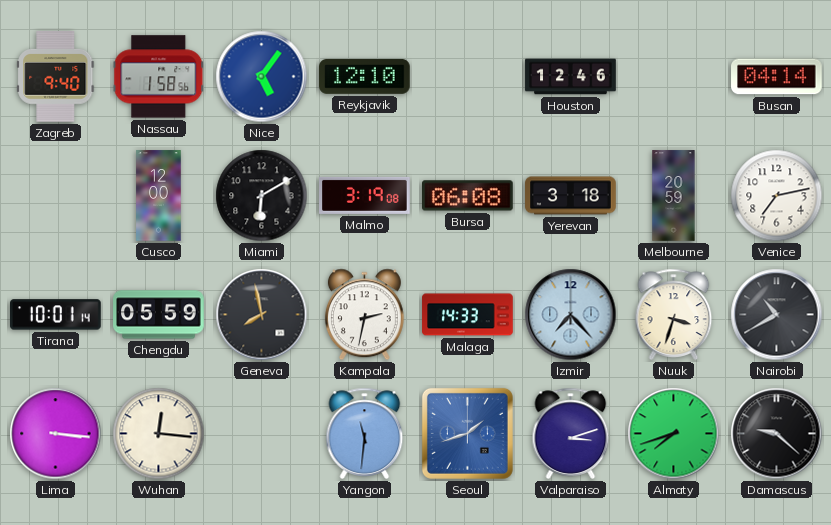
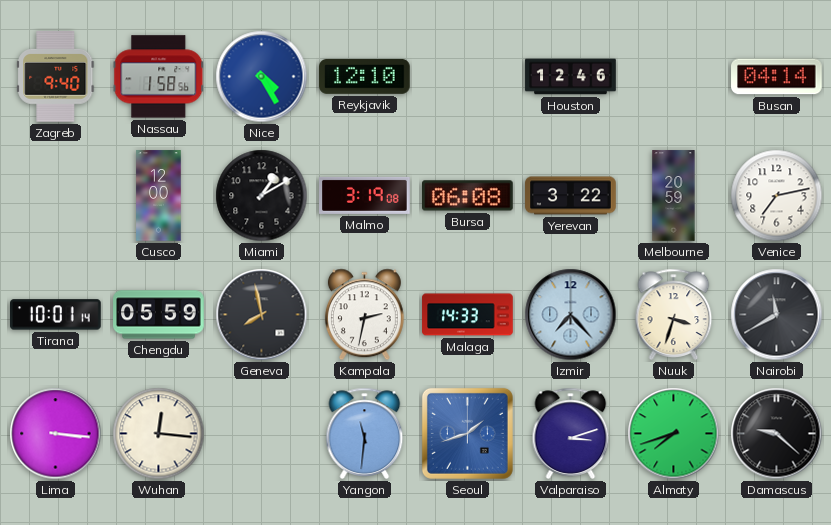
Nice: 5:06 -> 4:25 (262, 77)
Miami: 6:10 -> 1:10 (262, 196)
Yerevan: 3:18 -> 3:22 (571, 196)
Nairobi: 10:40 -> 11:40 (777, 315)
